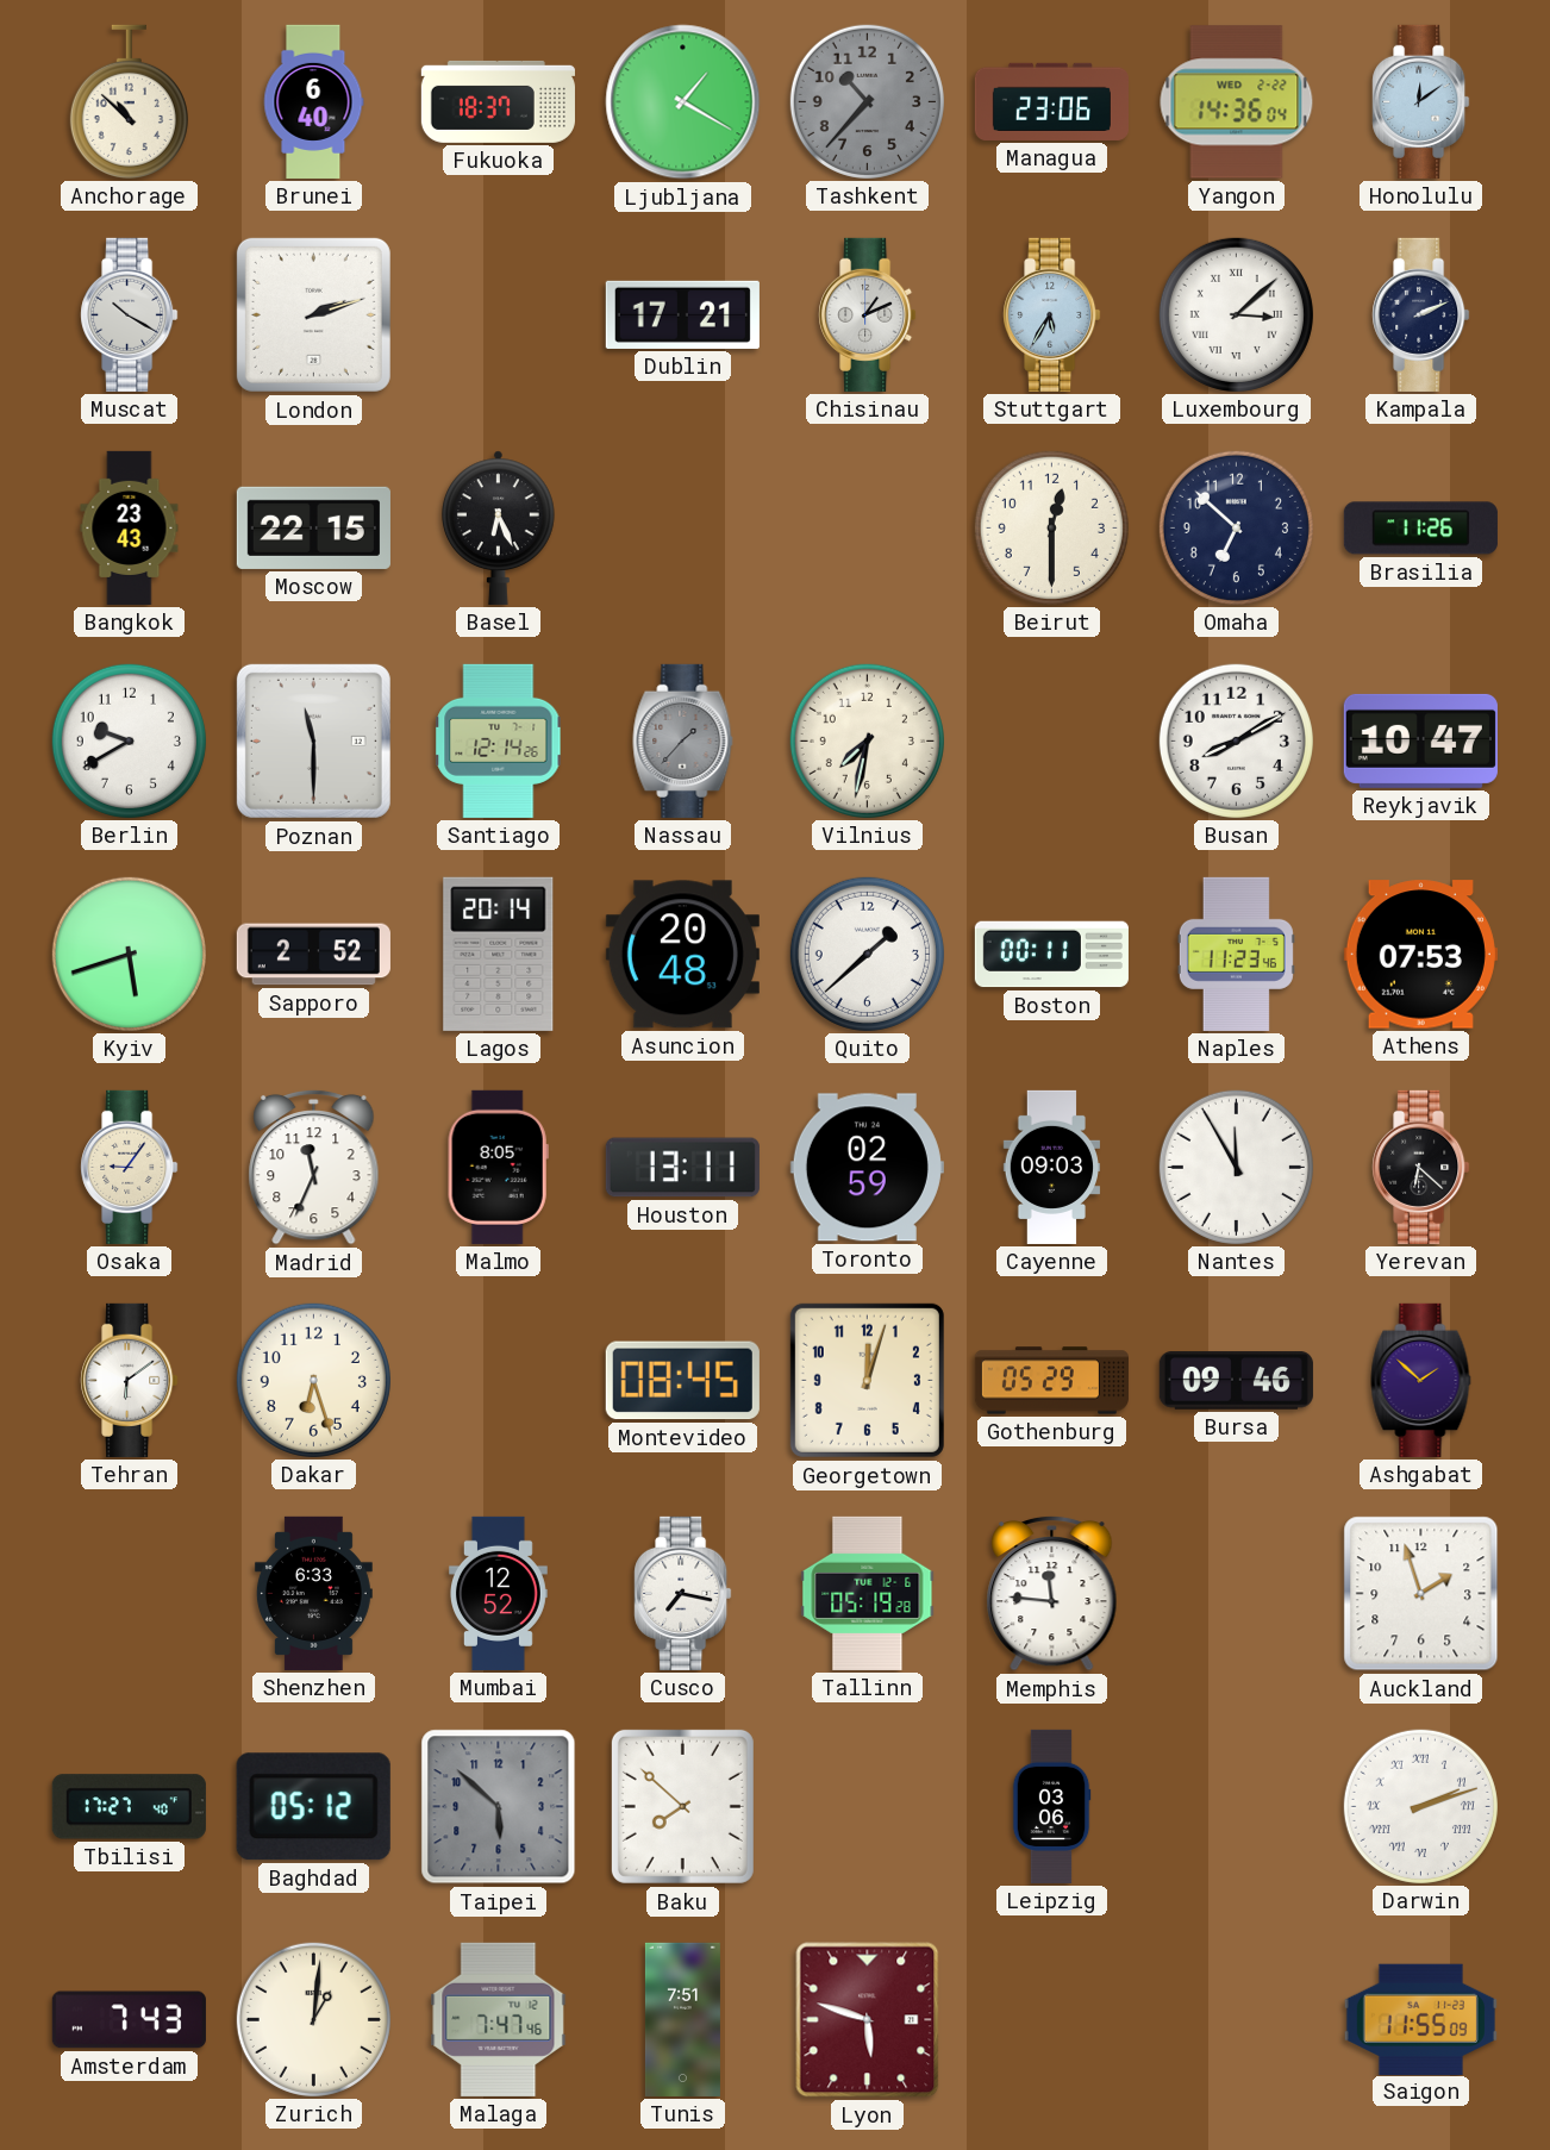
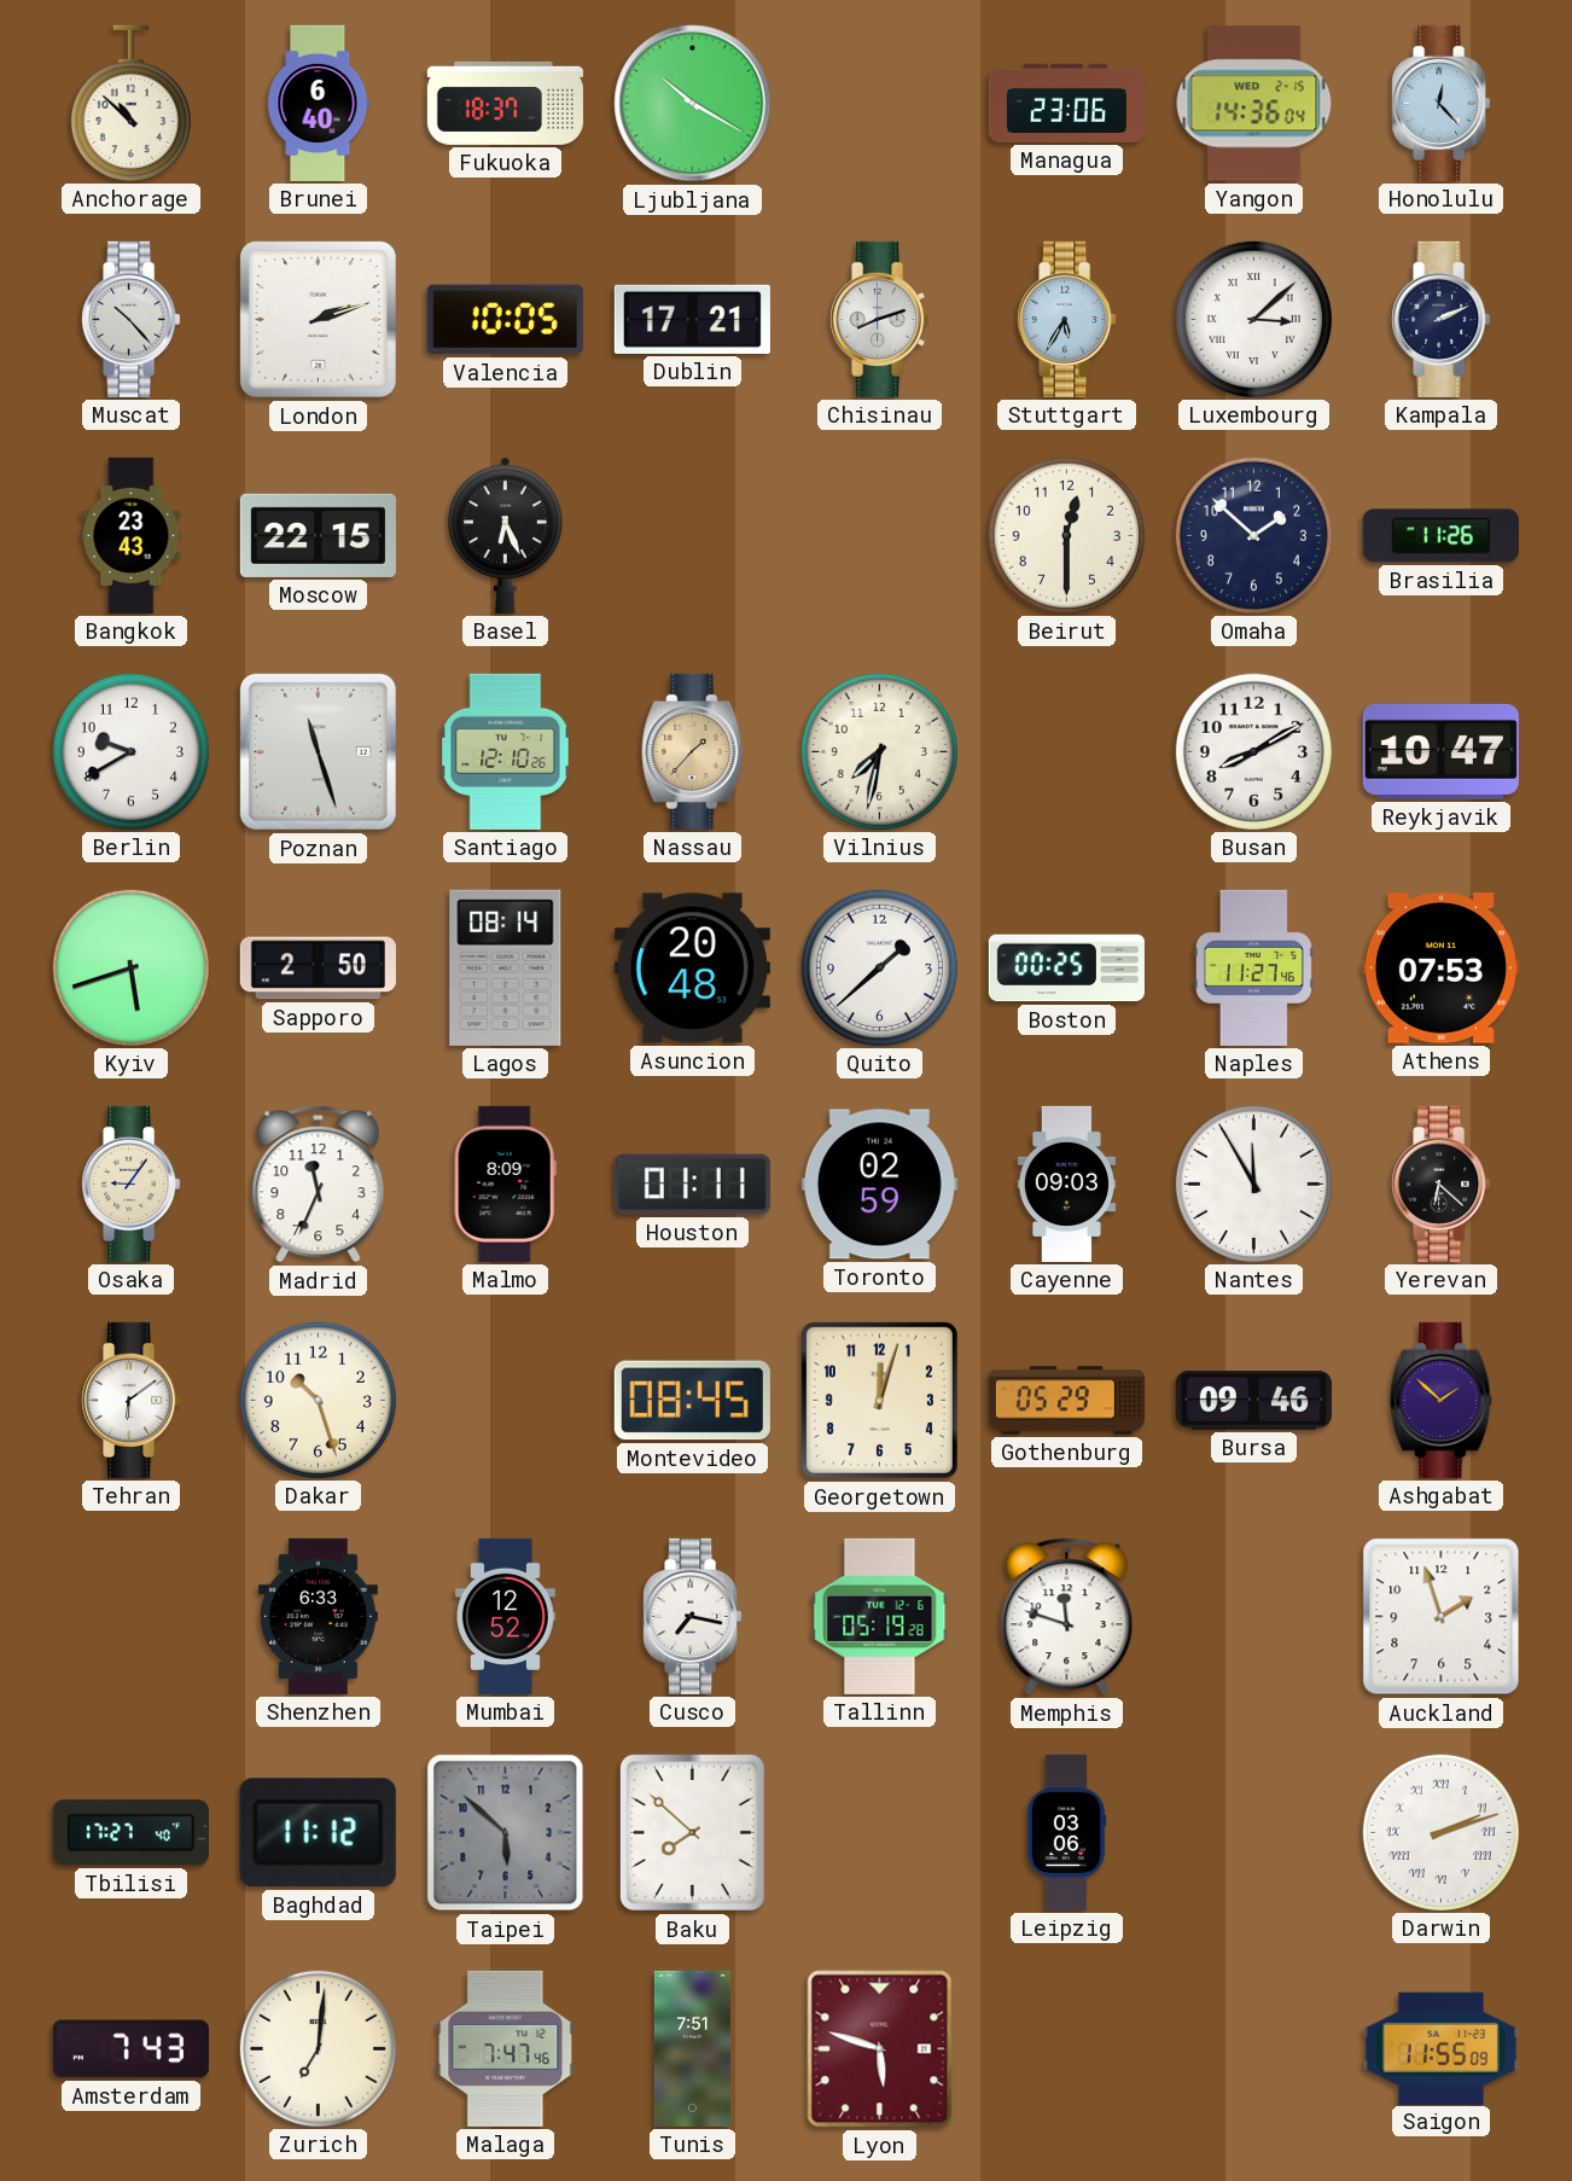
Ljubljana: 1:20 -> 10:20 (693, 104)
Tashkent: 10:37 -> none (867, 101)
Yangon date: WED 2-22 -> WED 2-15 (1254, 104)
Honolulu: 12:09 -> 12:23 (1442, 103)
Muscat: 10:20 -> 10:23 (132, 319)
Valencia: none -> 10:05 (505, 320)
Chisinau: 1:11 -> 8:12 (880, 319)
Omaha: 6:52 -> 1:52 (1253, 535)
Poznan: 11:30 -> 11:27 (318, 751)
Santiago: 12:14 -> 12:10 (506, 751)
Nassau dial: grey -> champagne (693, 751)
Sapporo: 2:52 -> 2:50 (318, 969)
Lagos: 20:14 -> 08:14 (506, 967)
Boston: 00:11 -> 00:25 (1066, 969)
Naples: 11:23 -> 11:27 (1253, 967)
Malmo: 8:05 -> 8:09 (505, 1183)
Houston: 13:11 -> 01:11 (692, 1185)
Dakar: 6:27 -> 10:27 (318, 1400)
Memphis: 11:46 -> 11:48 (1067, 1616)
Baghdad: 05:12 -> 11:12 (318, 1833)
Zurich: 1:01 -> 7:01 (318, 2048)
